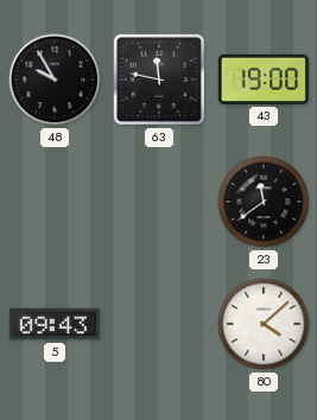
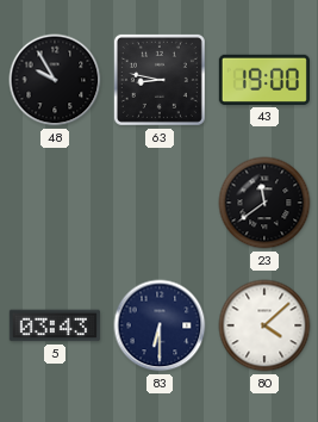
63: 11:47 -> 8:47 (160, 80)
5: 09:43 -> 03:43 (55, 325)
83: none -> 6:30 (160, 325)
